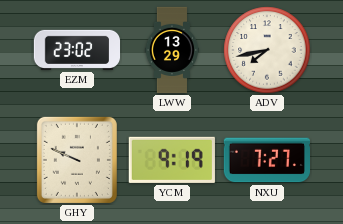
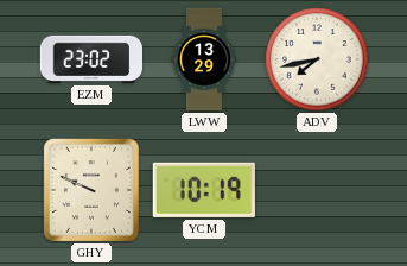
YCM: 9:19 -> 10:19 (204, 190)
NXU: 7:27 -> none (266, 160)
